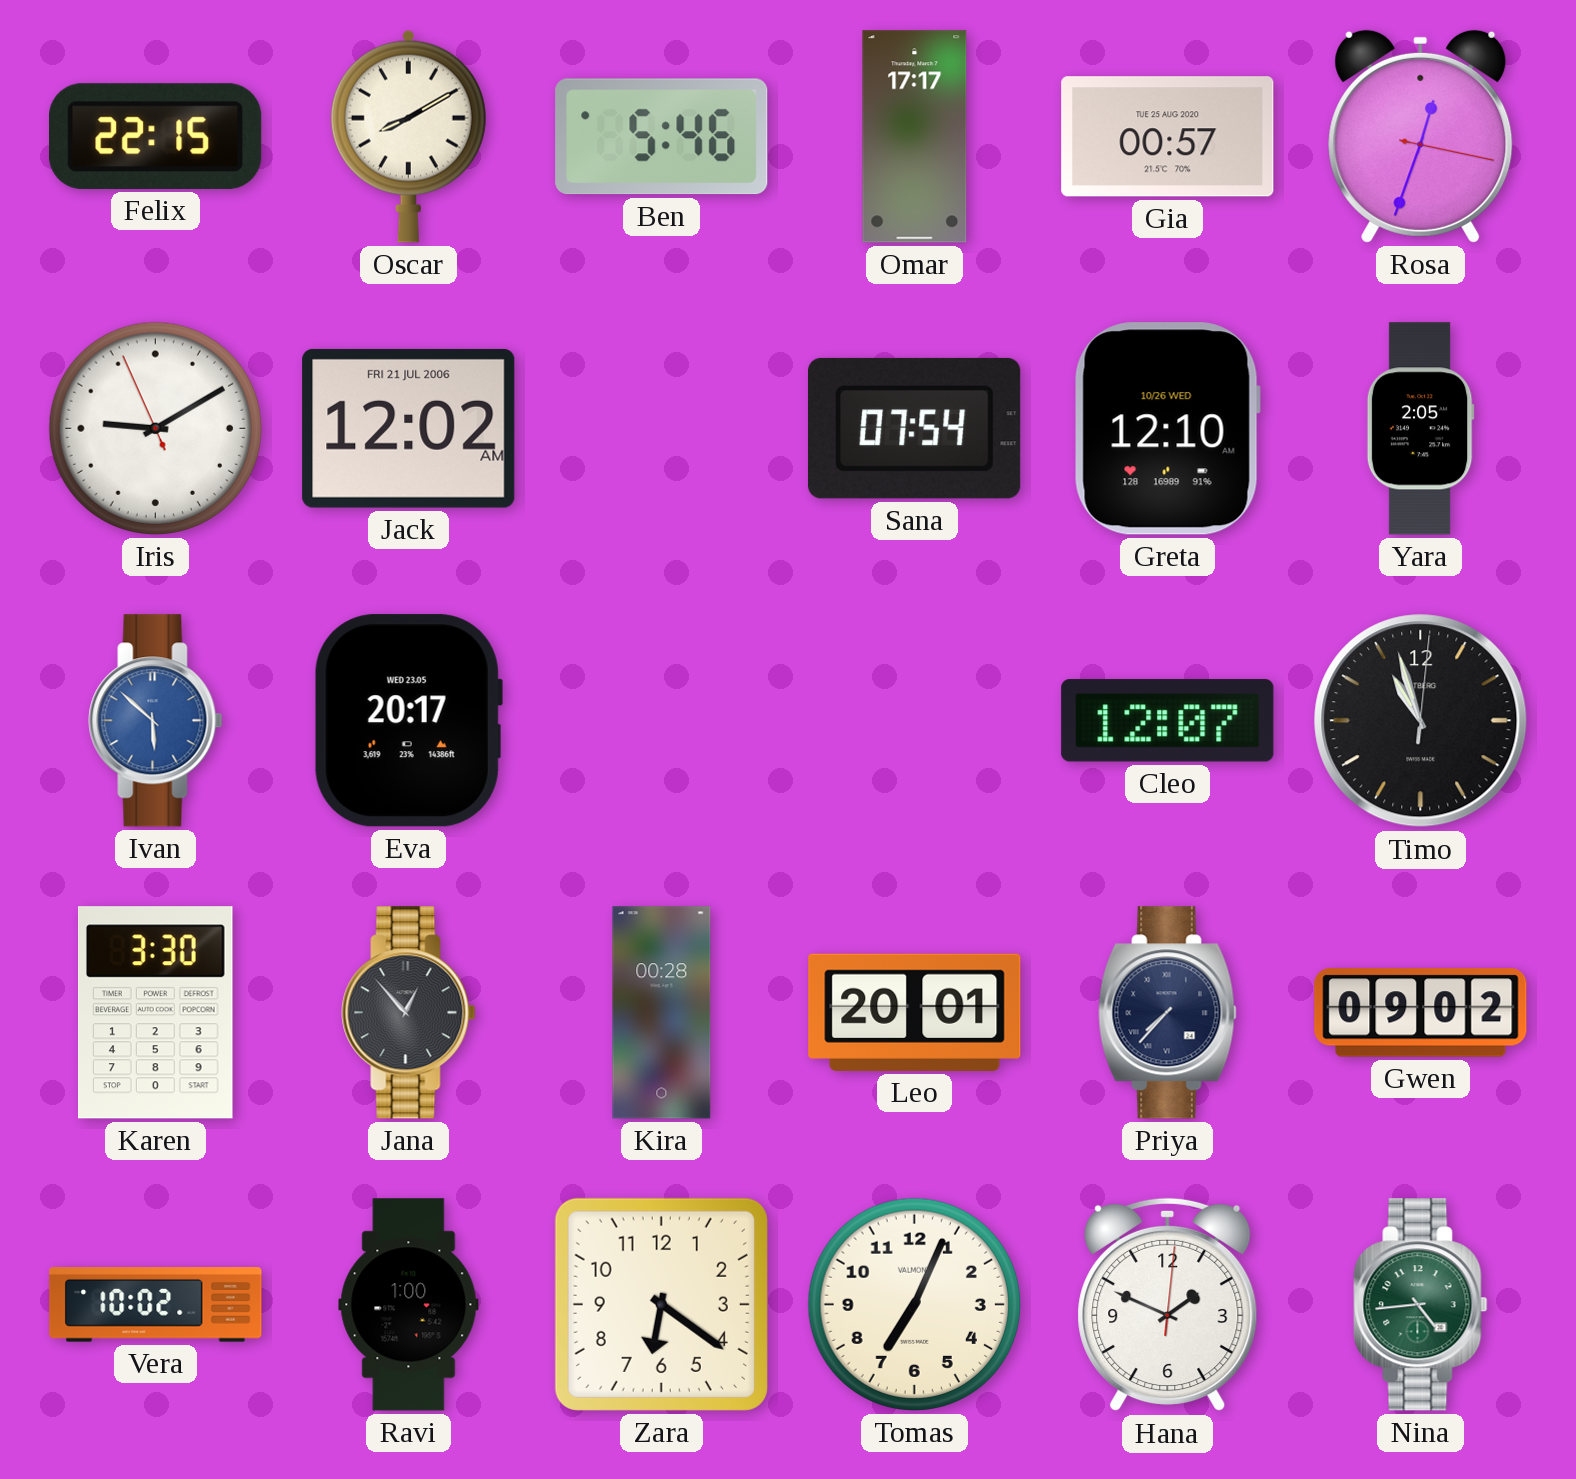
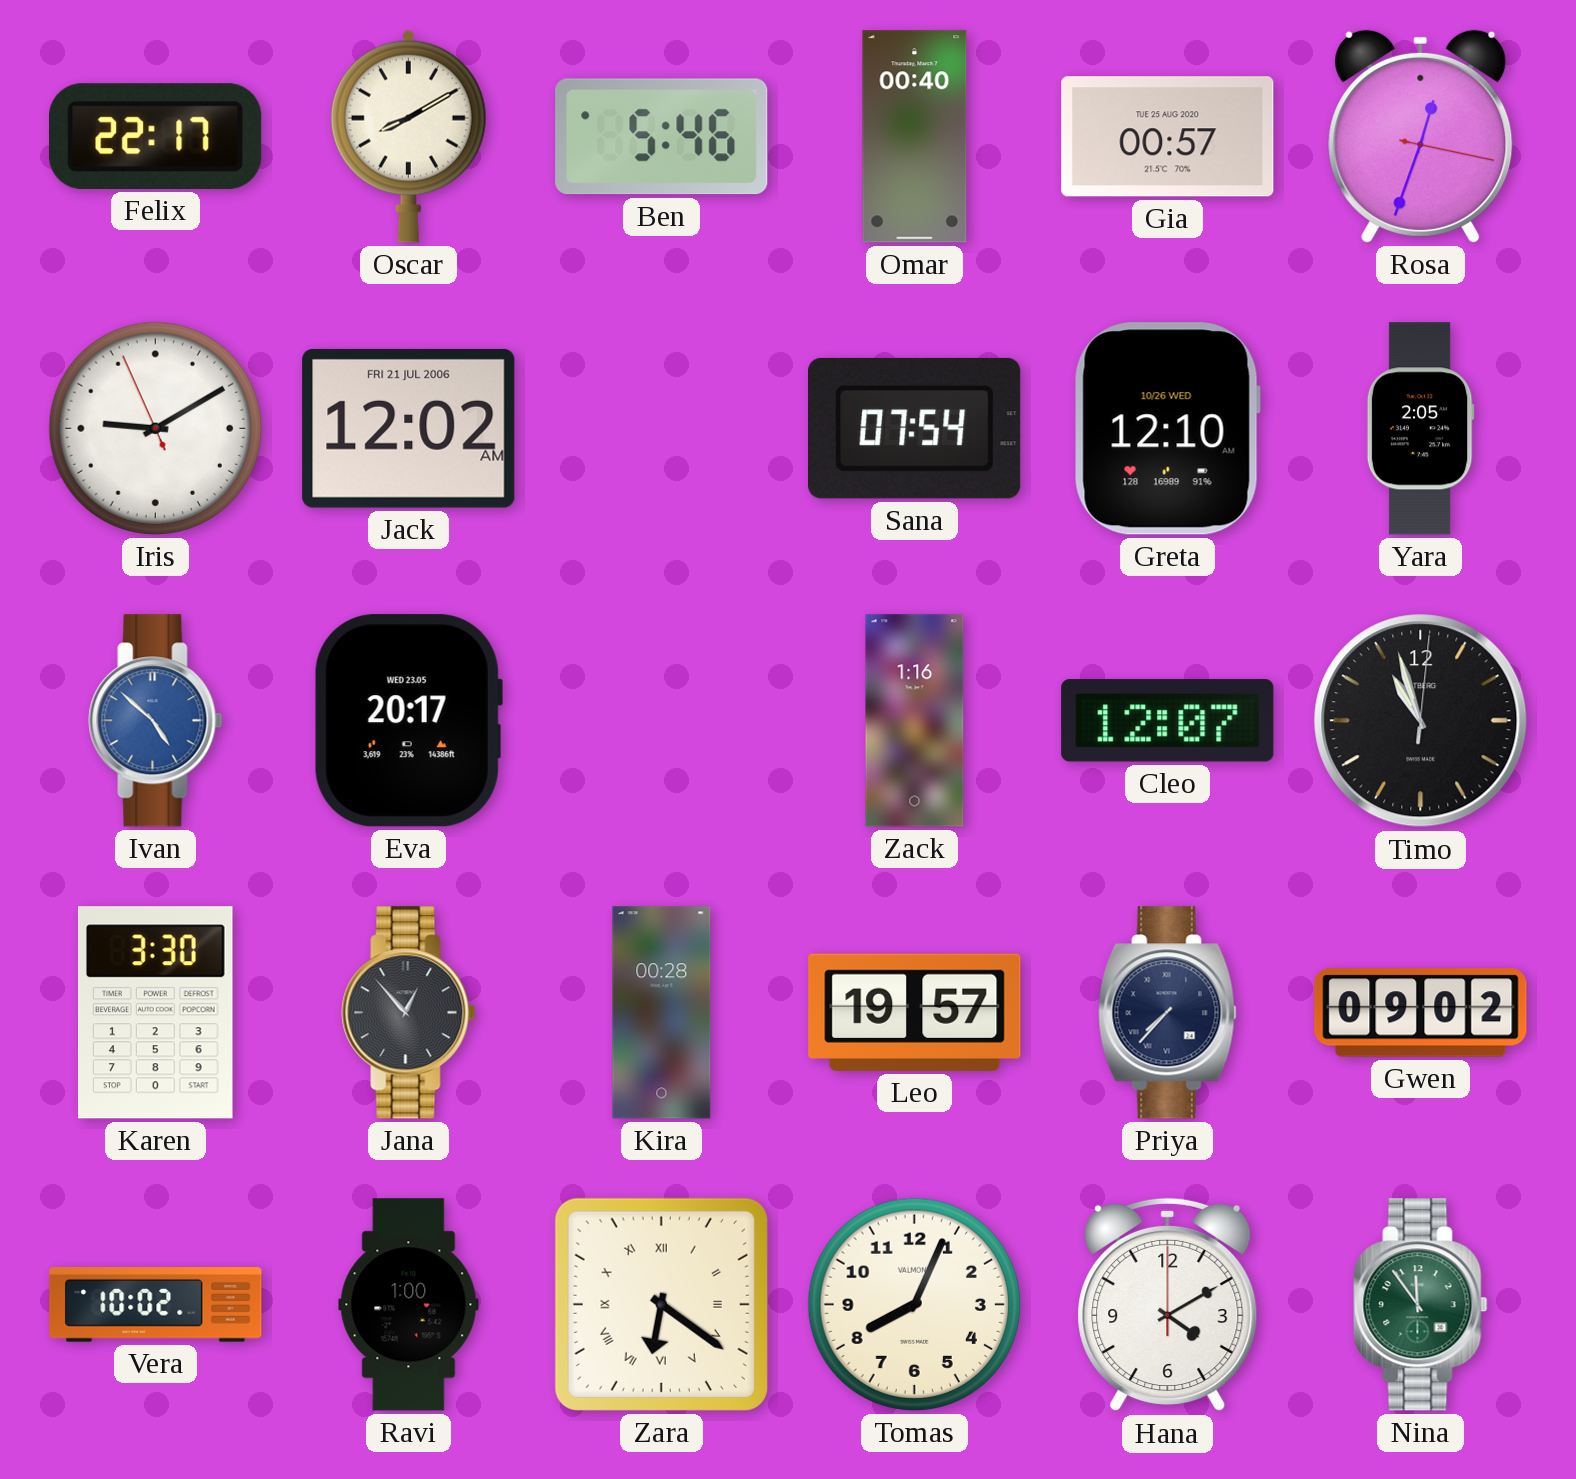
Felix: 22:15 -> 22:17 (156, 136)
Omar: 17:17 -> 00:40 (915, 137)
Ivan: 5:52 -> 4:52 (156, 721)
Zack: none -> 1:16 (915, 721)
Leo: 20:01 -> 19:57 (915, 1012)
Zara numerals: Arabic -> Roman (661, 1304)
Tomas: 7:04 -> 8:04 (914, 1304)
Hana: 1:49 -> 4:10 (1168, 1305)
Nina: 4:44 -> 11:54 (1421, 1305)
